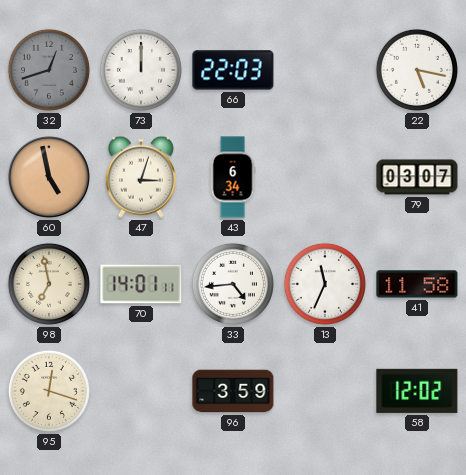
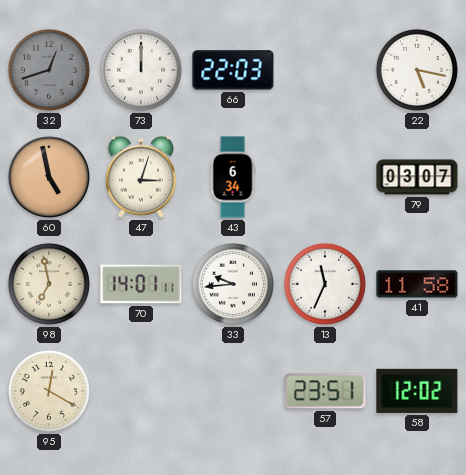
33: 4:44 -> 9:44 (233, 284)
95: 12:18 -> 12:20 (49, 391)
96: 3:59 -> none (233, 391)
57: none -> 23:51 (325, 391)
